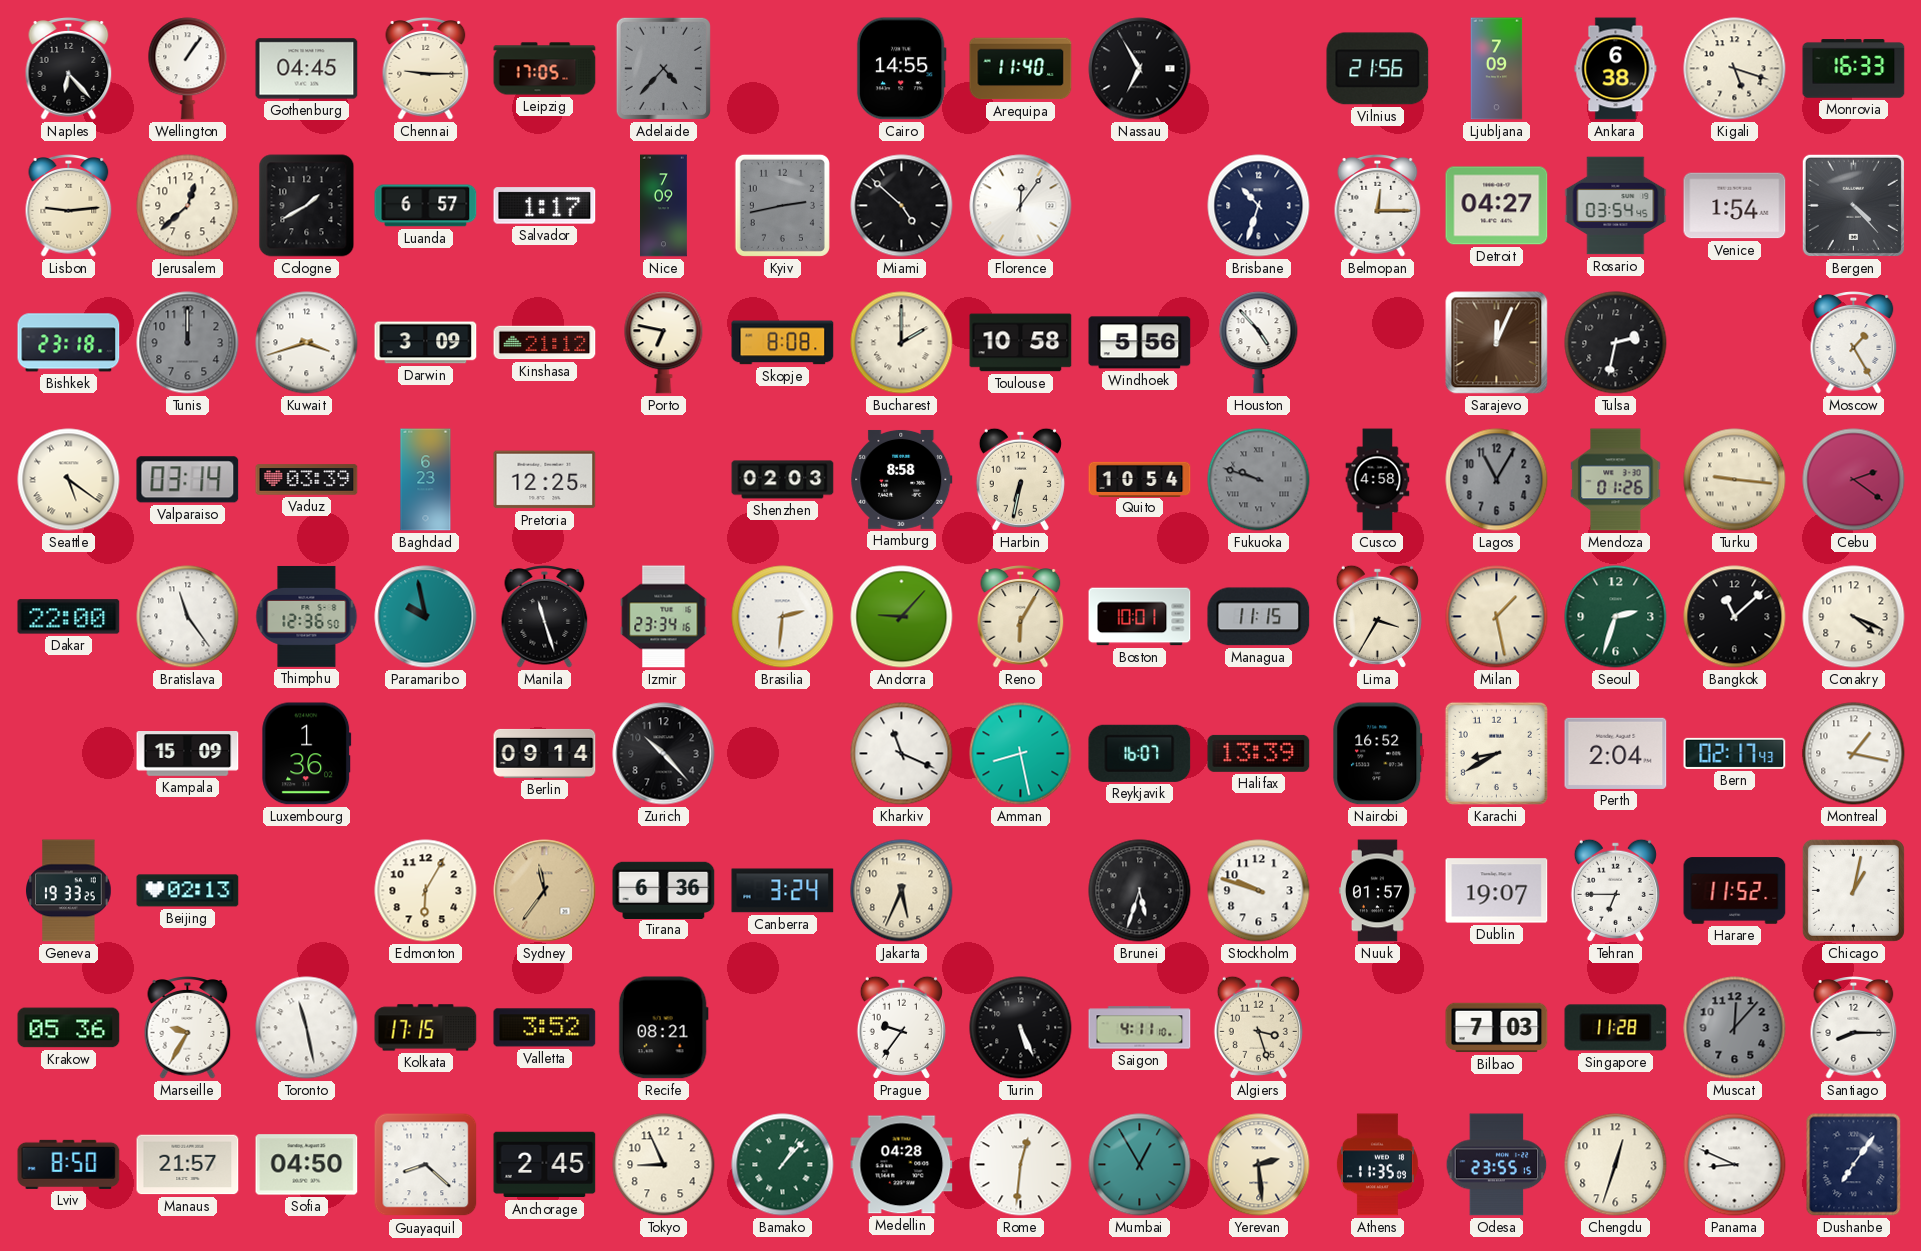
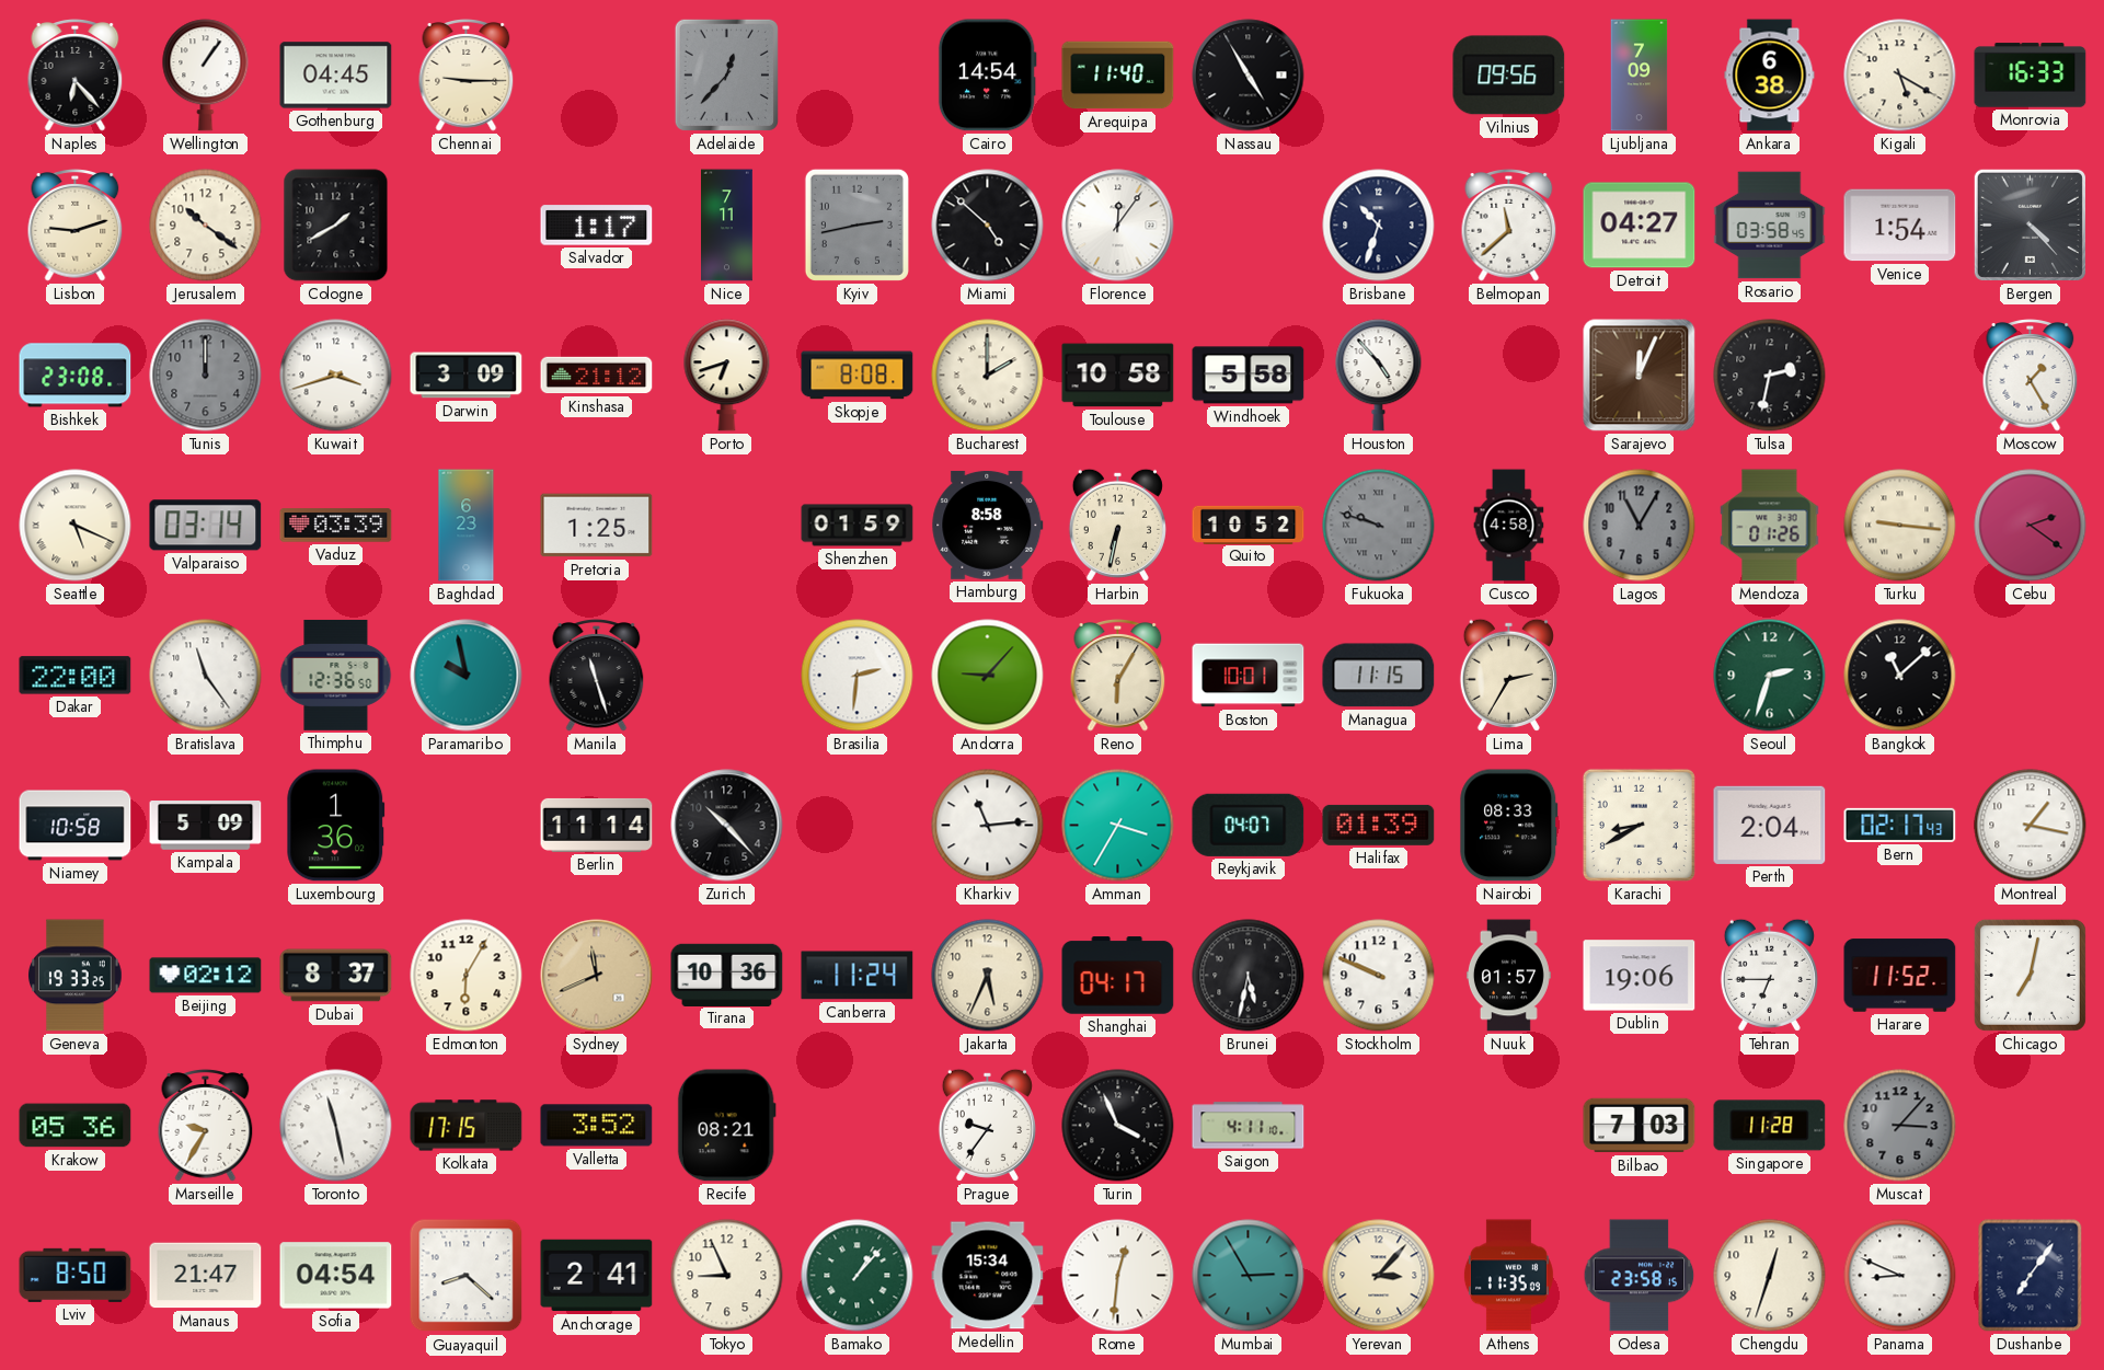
Leipzig: 17:05 -> none (545, 69)
Adelaide: 4:37 -> 12:37 (726, 74)
Cairo: 14:55 -> 14:54 (987, 76)
Nassau: 6:55 -> 4:55 (1249, 76)
Vilnius: 21:56 -> 09:56 (1509, 76)
Kigali: 5:18 -> 5:20 (1900, 76)
Lisbon: 9:14 -> 9:12 (76, 226)
Jerusalem: 12:38 -> 10:21 (206, 226)
Luanda: 6:57 -> none (426, 206)
Nice: 7:09 -> 7:11 (727, 226)
Belmopan: 12:15 -> 11:38 (1509, 226)
Rosario: 03:54 -> 03:58 (1770, 226)
Bishkek: 23:18 -> 23:08 (76, 376)
Porto: 6:47 -> 6:42 (727, 376)
Windhoek: 5:56 -> 5:58 (1249, 376)
Seattle: 5:21 -> 5:19 (76, 526)
Pretoria: 12:25 -> 1:25 (597, 526)
Shenzhen: 02:03 -> 01:59 (858, 526)
Quito: 10:54 -> 10:52 (1249, 525)
Izmir: 23:34 -> none (664, 617)
Lima: 3:35 -> 2:35 (1508, 675)
Milan: 1:28 -> none (1497, 617)
Conakry: 4:19 -> none (1854, 617)
Niamey: none -> 10:58 (76, 826)
Kampala: 15:09 -> 5:09 (206, 826)
Berlin: 09:14 -> 11:14 (597, 825)
Kharkiv: 11:19 -> 11:14 (988, 826)
Amman: 8:28 -> 3:35 (1118, 826)
Reykjavik: 16:07 -> 04:07 (1249, 825)
Halifax: 13:39 -> 01:39 (1379, 825)
Nairobi: 16:52 -> 08:33 (1509, 826)
Beijing: 02:13 -> 02:12 (206, 976)
Dubai: none -> 8:37 (336, 976)
Sydney: 11:36 -> 11:41 (597, 976)
Tirana: 6:36 -> 10:36 (727, 975)
Canberra: 3:24 -> 11:24 (858, 976)
Shanghai: none -> 04:17 (1118, 976)
Brunei: 5:33 -> 5:32 (1249, 976)
Stockholm: 9:48 -> 9:49 (1379, 976)
Dublin: 19:07 -> 19:06 (1640, 976)
Chicago: 1:02 -> 7:02 (2030, 975)
Turin: 5:26 -> 3:56 (1118, 1126)
Algiers: 3:27 -> none (1258, 1027)
Muscat: 12:07 -> 3:07 (1900, 1126)
Santiago: 8:15 -> none (1854, 1028)
Manaus: 21:57 -> 21:47 (206, 1276)
Sofia: 04:50 -> 04:54 (336, 1276)
Anchorage: 2:45 -> 2:41 (597, 1276)
Medellin: 04:28 -> 15:34 (988, 1276)
Mumbai: 12:55 -> 2:55 (1249, 1276)
Yerevan: 2:29 -> 3:07 (1379, 1276)
Odesa: 23:55 -> 23:58 (1640, 1276)
